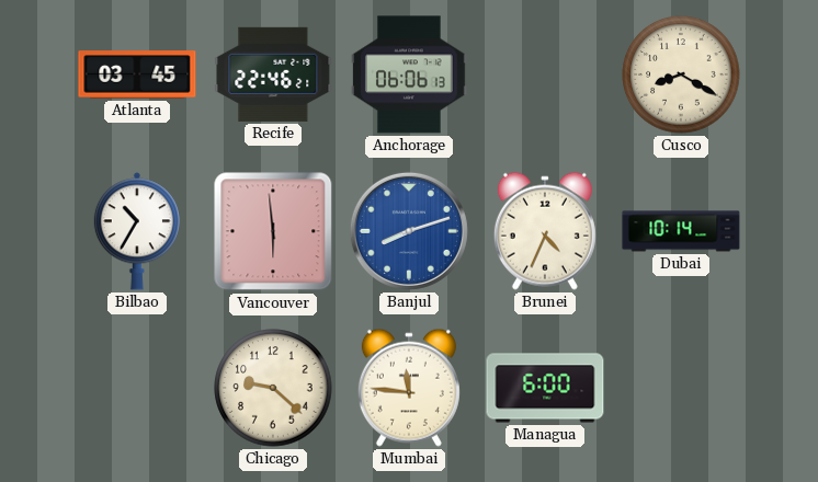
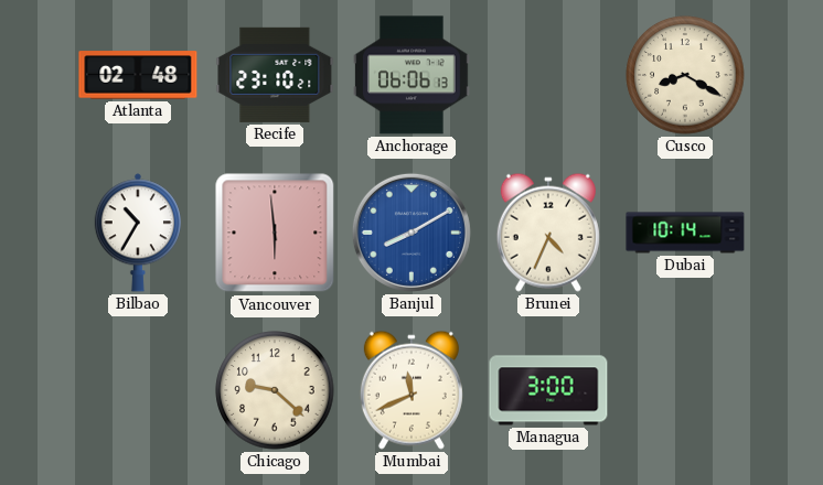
Atlanta: 03:45 -> 02:48 (138, 75)
Recife: 22:46 -> 23:10 (275, 75)
Banjul: 8:12 -> 8:10 (411, 233)
Mumbai: 11:46 -> 11:41 (411, 390)
Managua: 6:00 -> 3:00 (548, 390)
